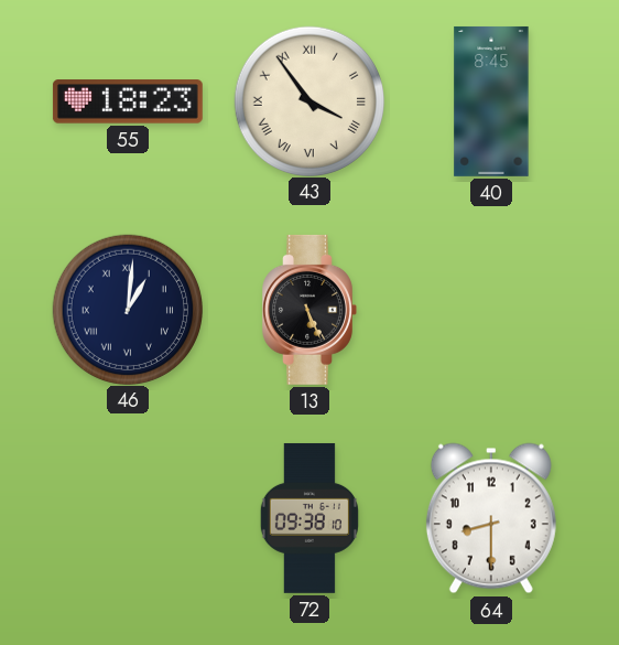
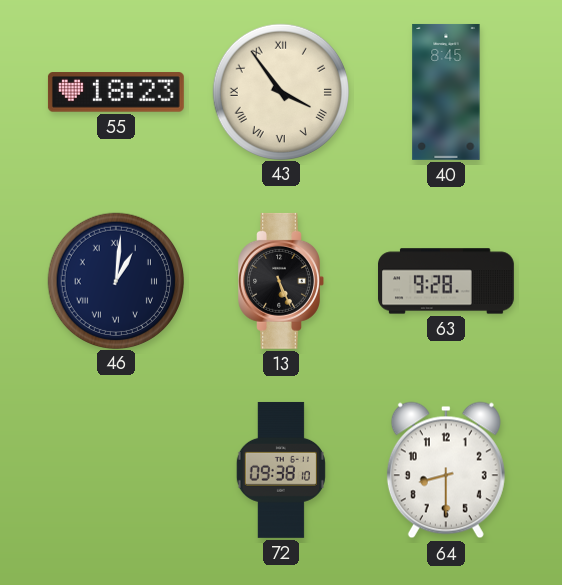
63: none -> 9:28 (447, 281)
